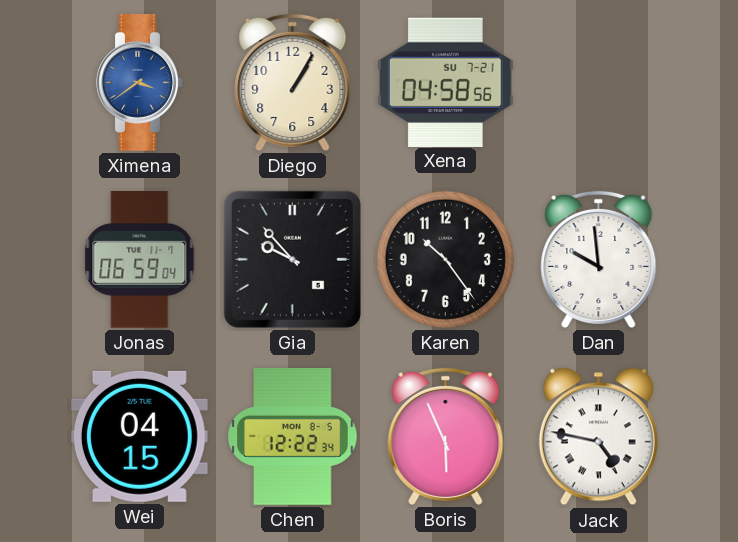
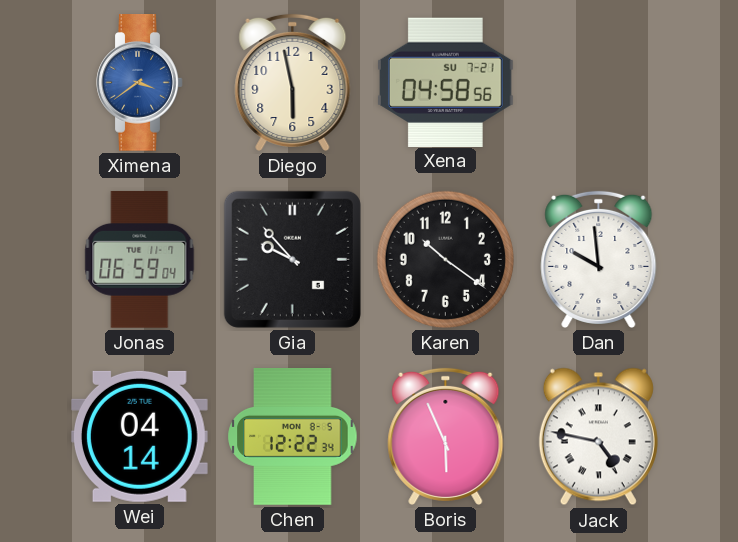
Diego: 1:05 -> 5:58 (293, 82)
Karen: 10:24 -> 10:21 (445, 259)
Wei: 04:15 -> 04:14 (139, 436)
